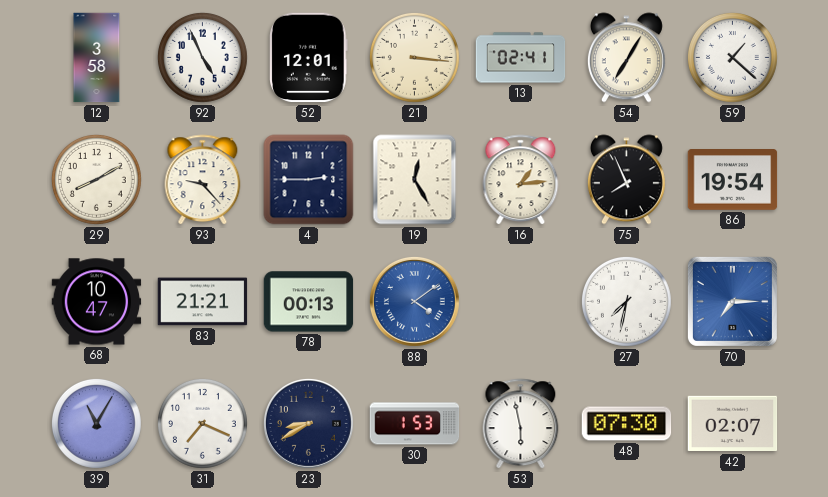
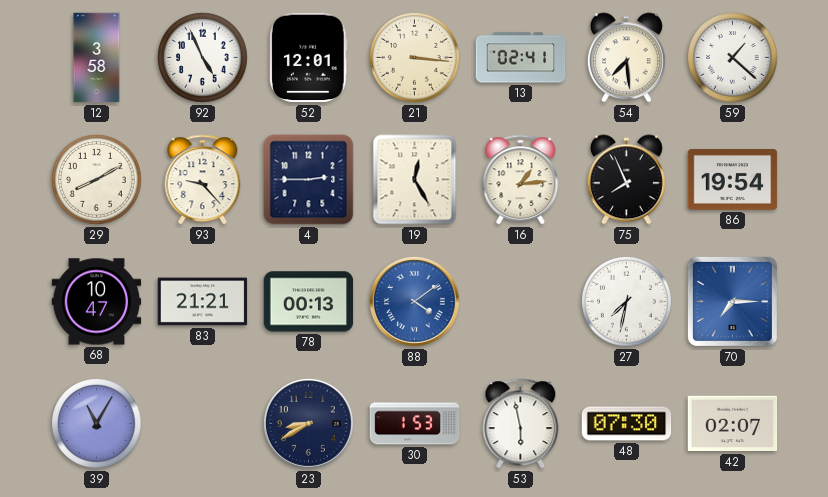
54: 7:05 -> 7:29 (626, 58)
31: 7:19 -> none (202, 423)
